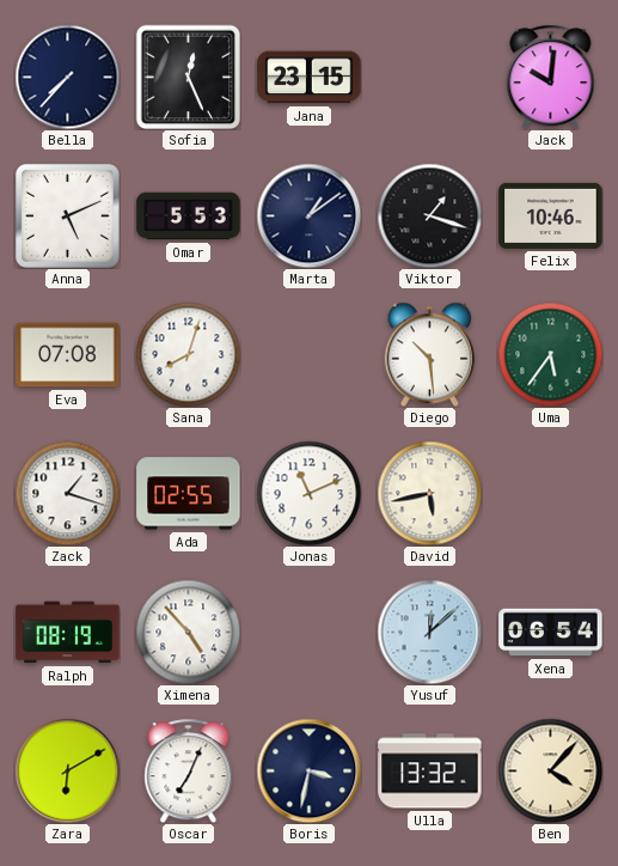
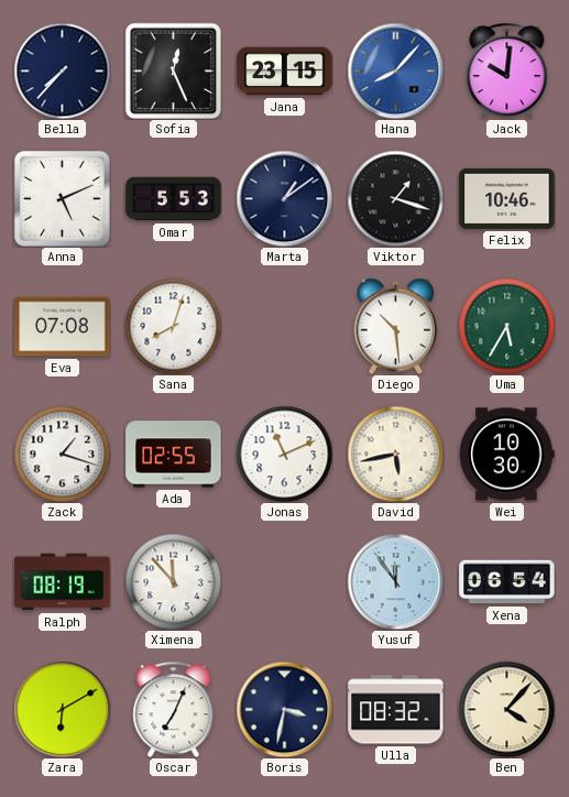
Hana: none -> 8:07 (395, 70)
Uma: 5:36 -> 5:35 (506, 326)
Wei: none -> 10:30 (507, 455)
Ximena: 4:53 -> 11:53 (173, 581)
Yusuf: 12:08 -> 11:54 (395, 581)
Ulla: 13:32 -> 08:32 (396, 710)
